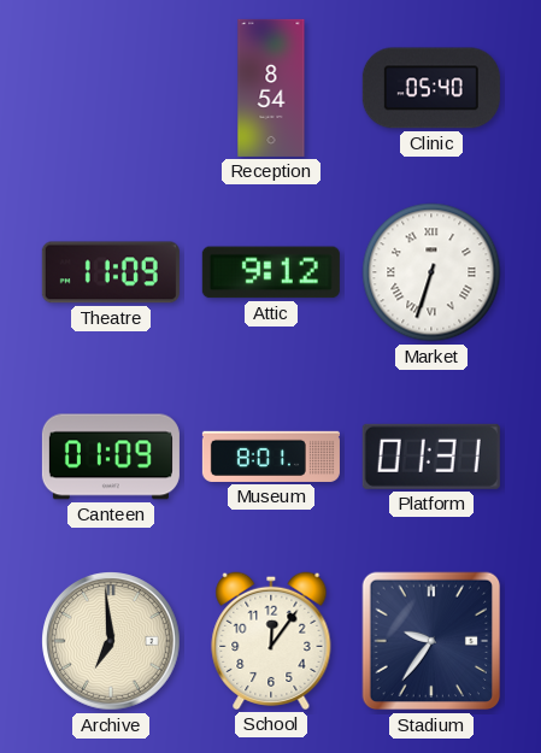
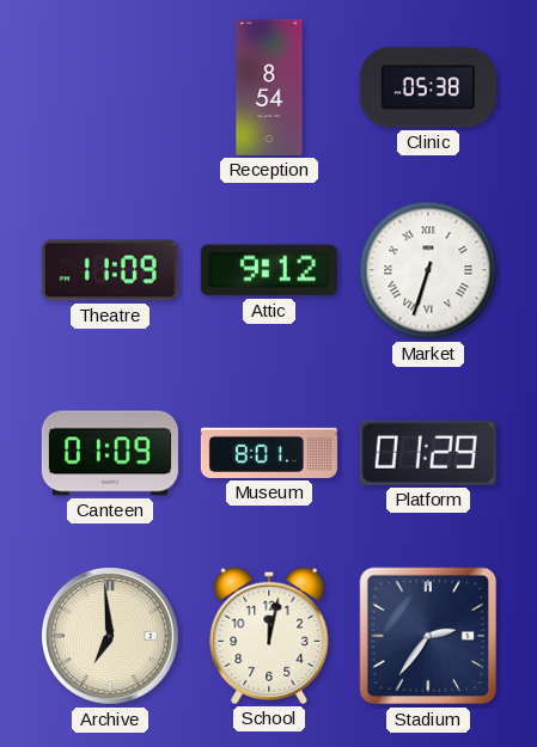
Clinic: 05:40 -> 05:38 (428, 87)
Platform: 01:31 -> 01:29 (428, 453)
School: 12:06 -> 12:02 (269, 636)
Stadium: 9:36 -> 2:36 (428, 636)
